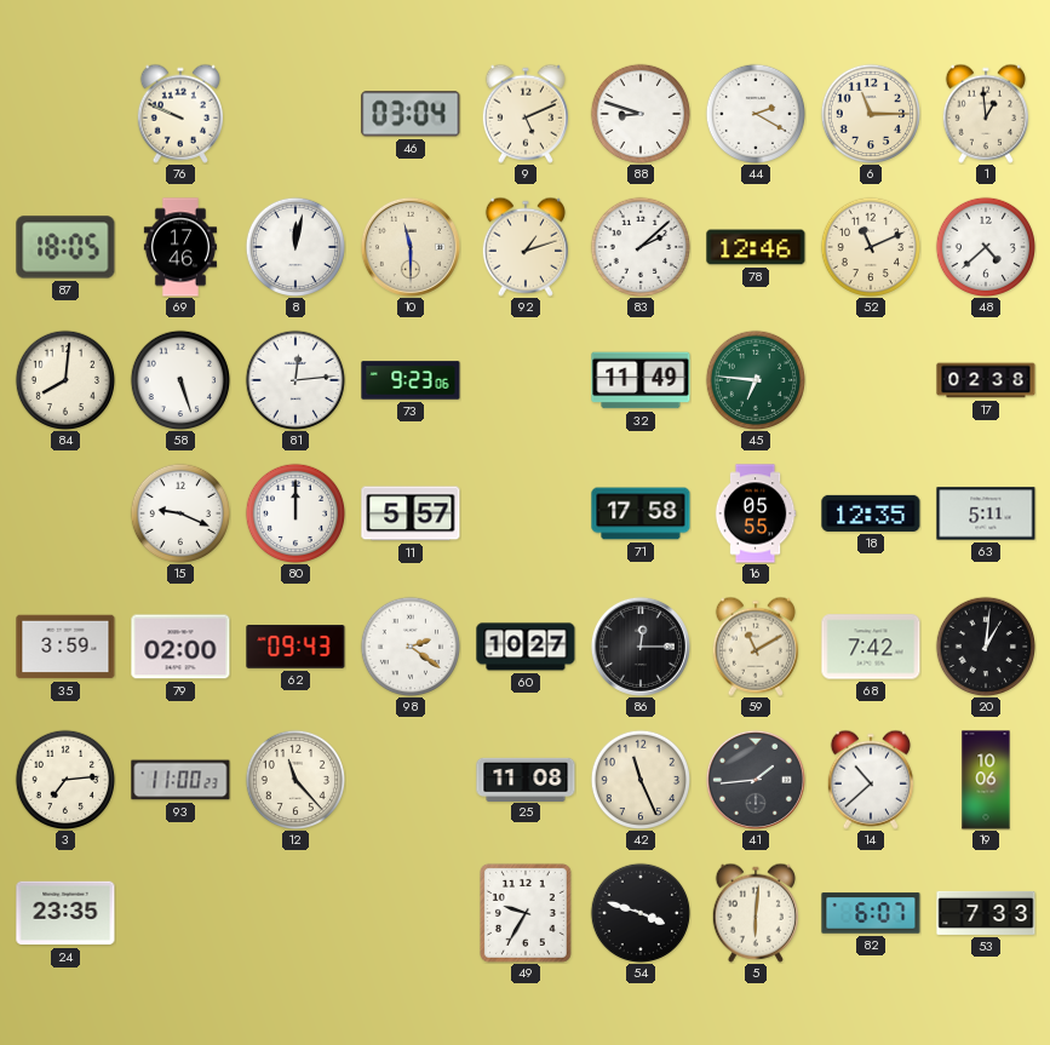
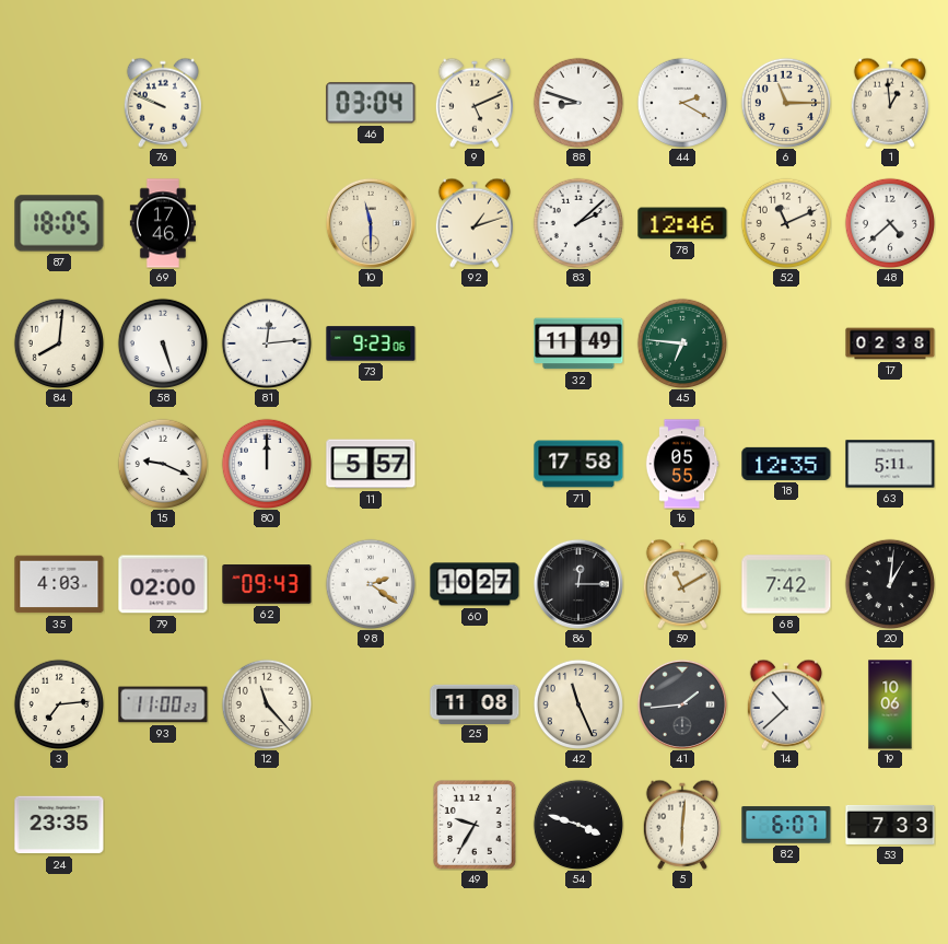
8: 12:02 -> none (294, 246)
35: 3:59 -> 4:03 (59, 584)
